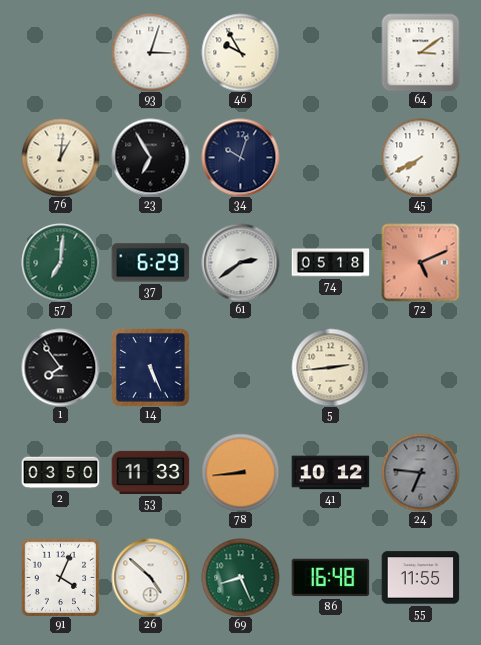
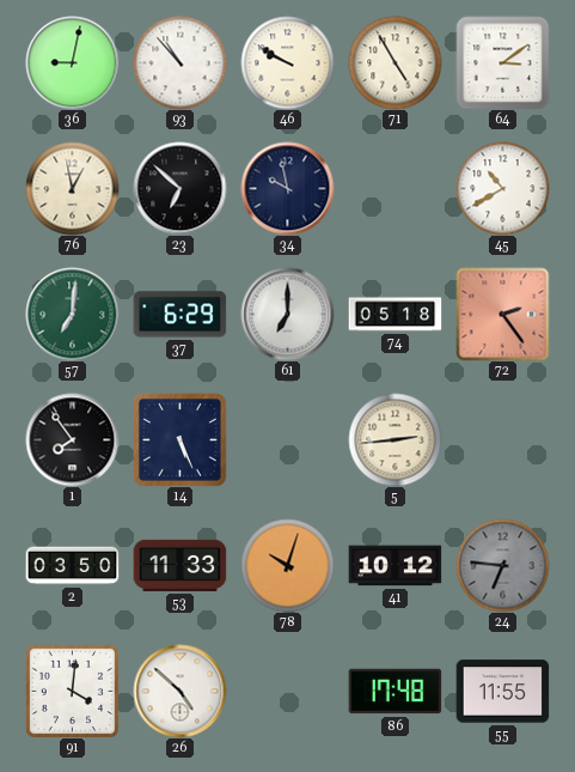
36: none -> 9:02 (72, 62)
93: 3:03 -> 10:53 (179, 62)
46: 9:55 -> 9:50 (287, 62)
71: none -> 4:55 (394, 62)
76: 1:01 -> 12:58 (72, 188)
23: 6:55 -> 6:52 (179, 188)
34: 10:03 -> 9:58 (287, 188)
45: 7:40 -> 10:40 (502, 188)
61: 2:39 -> 7:00 (287, 314)
72: 5:11 -> 2:24 (502, 314)
78: 8:44 -> 10:03 (287, 565)
91: 4:04 -> 4:01 (72, 691)
69: 8:26 -> none (240, 577)
86: 16:48 -> 17:48 (394, 692)
